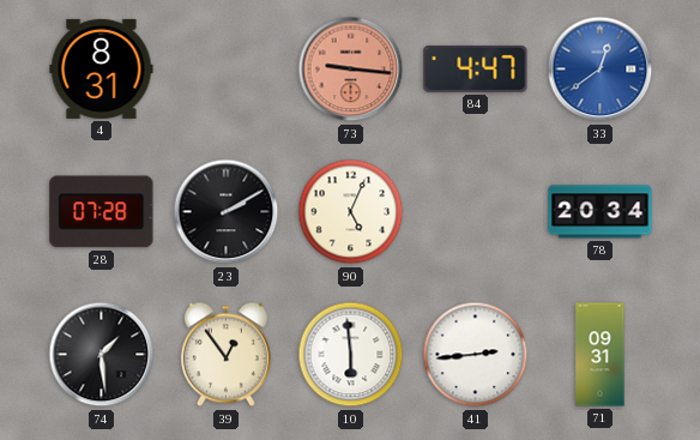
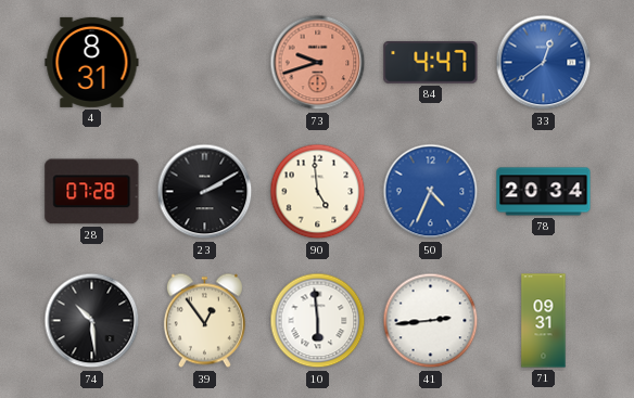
73: 9:16 -> 9:42 (318, 63)
90: 5:04 -> 4:59 (318, 192)
50: none -> 4:34 (431, 192)
74: 1:29 -> 10:29 (92, 321)
